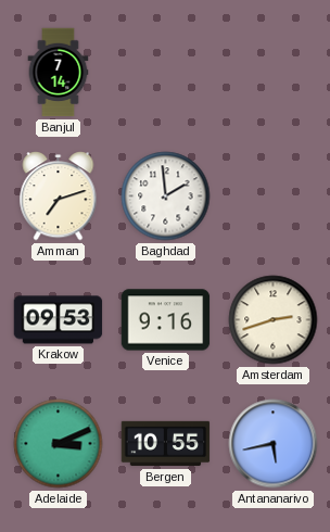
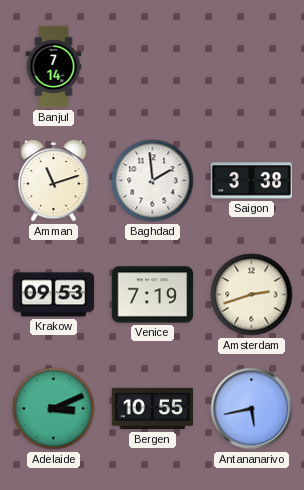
Amman: 7:12 -> 11:12 (54, 181)
Saigon: none -> 3:38 (252, 181)
Venice: 9:16 -> 7:19 (153, 295)
